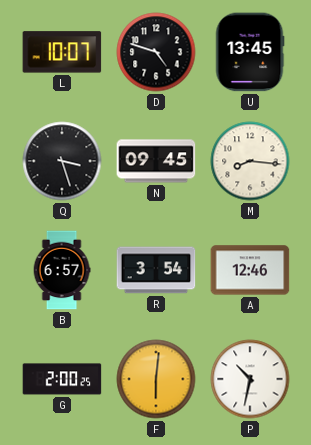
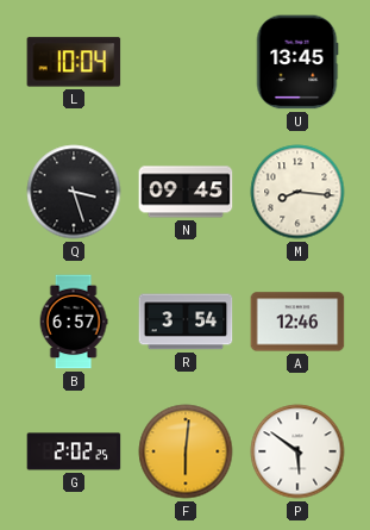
L: 10:07 -> 10:04 (74, 62)
D: 4:48 -> none (156, 52)
G: 2:00 -> 2:02 (74, 451)
P: 10:32 -> 5:51 (297, 451)
